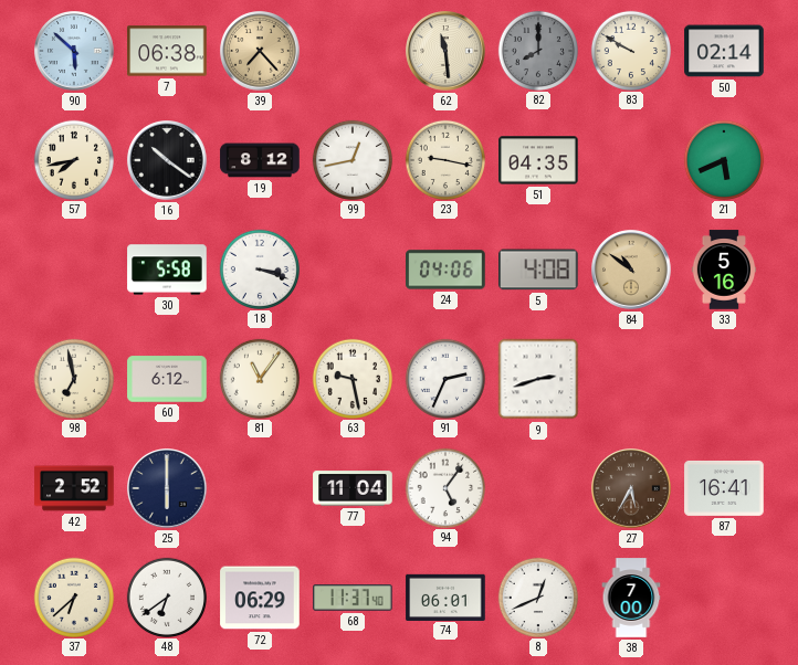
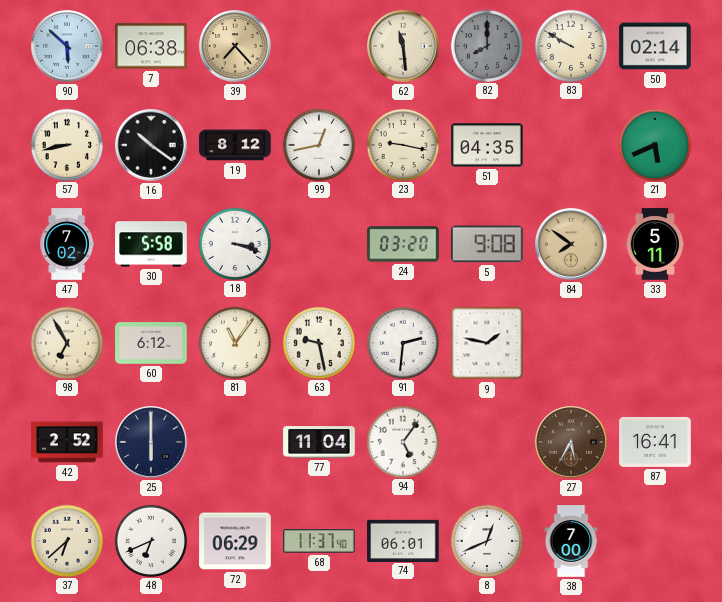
57: 7:43 -> 8:43 (66, 144)
47: none -> 7:02 (67, 244)
24: 04:06 -> 03:20 (403, 244)
5: 4:08 -> 9:08 (488, 244)
84: 10:51 -> 7:51 (571, 244)
33: 5:16 -> 5:11 (655, 244)
98: 6:58 -> 6:55 (66, 342)
91: 2:34 -> 2:31 (402, 342)
9: 2:42 -> 1:47 (487, 343)
48: 6:39 -> 6:41 (150, 540)
